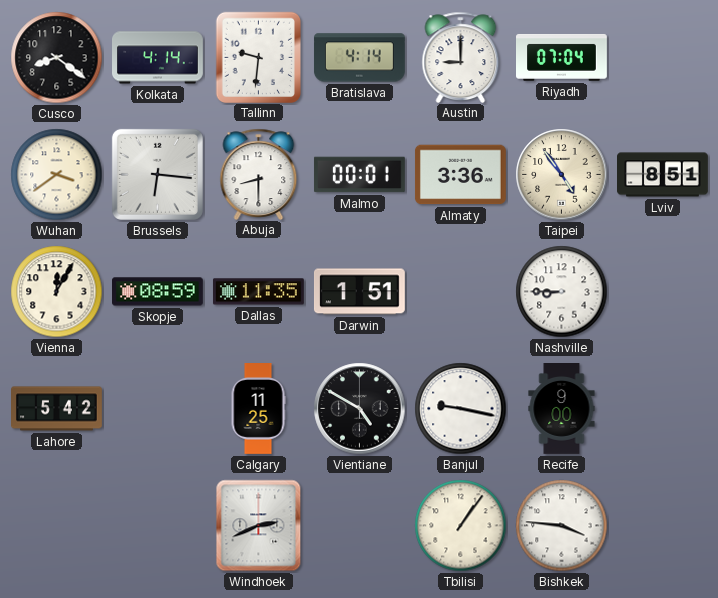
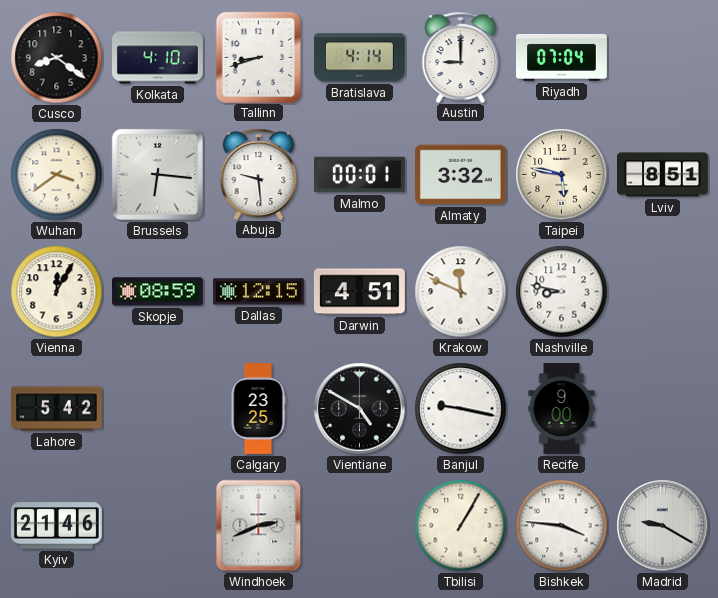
Kolkata: 4:14 -> 4:10 (158, 58)
Tallinn: 9:31 -> 8:42 (258, 57)
Abuja: 8:30 -> 9:29 (259, 174)
Almaty: 3:36 -> 3:32 (461, 175)
Taipei: 4:54 -> 5:47 (562, 175)
Dallas: 11:35 -> 12:15 (258, 292)
Darwin: 1:51 -> 4:51 (359, 292)
Krakow: none -> 11:49 (461, 292)
Nashville: 8:45 -> 8:47 (562, 292)
Calgary: 11:25 -> 23:25 (258, 409)
Kyiv: none -> 21:46 (56, 526)
Tbilisi: 1:06 -> 1:05 (461, 526)
Madrid: none -> 9:20 (663, 526)
